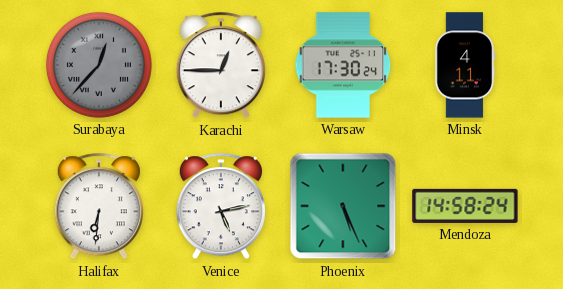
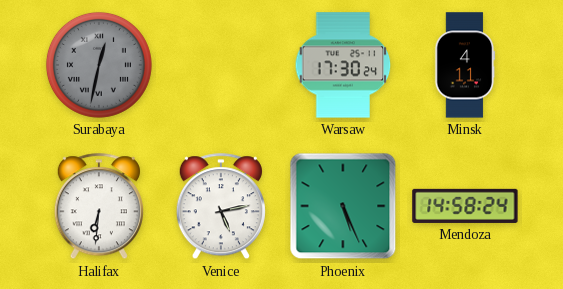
Surabaya: 12:37 -> 12:32 (99, 65)
Karachi: 12:45 -> none (221, 66)
